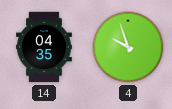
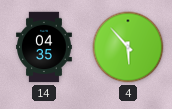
4: 9:57 -> 5:53 (128, 47)
